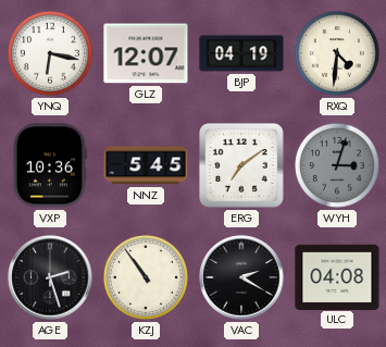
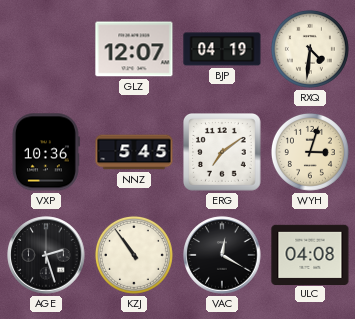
YNQ: 6:17 -> none (50, 53)
WYH dial: grey -> cream (310, 152)
VAC: 2:20 -> 12:20 (222, 255)
